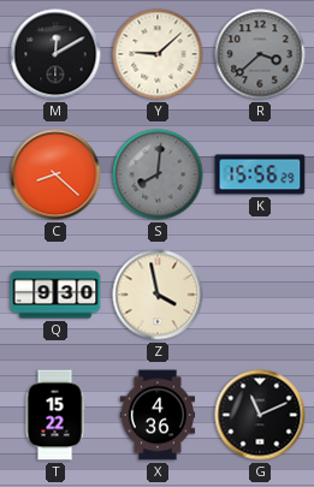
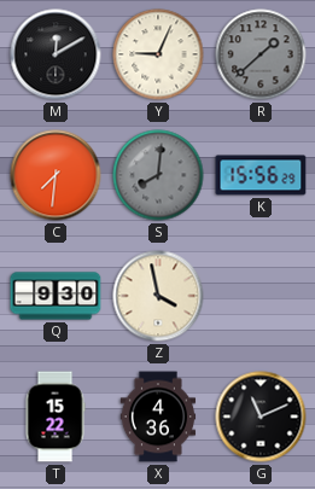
Y: 9:08 -> 9:04 (158, 54)
R: 3:38 -> 1:38 (261, 54)
C: 8:22 -> 7:31 (56, 175)
